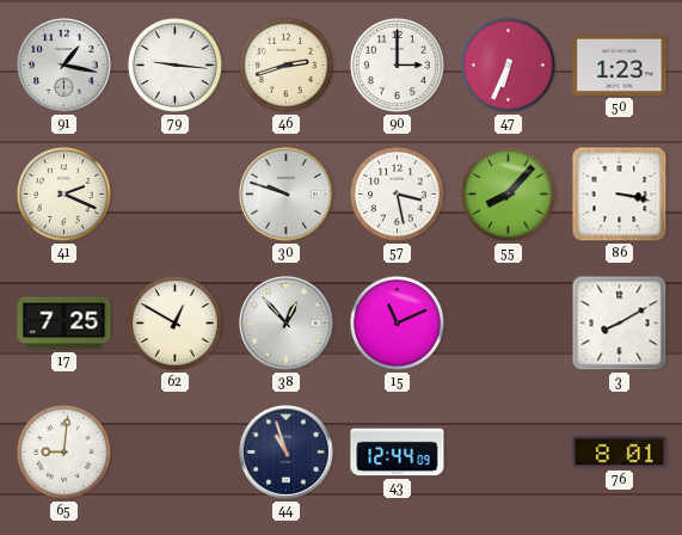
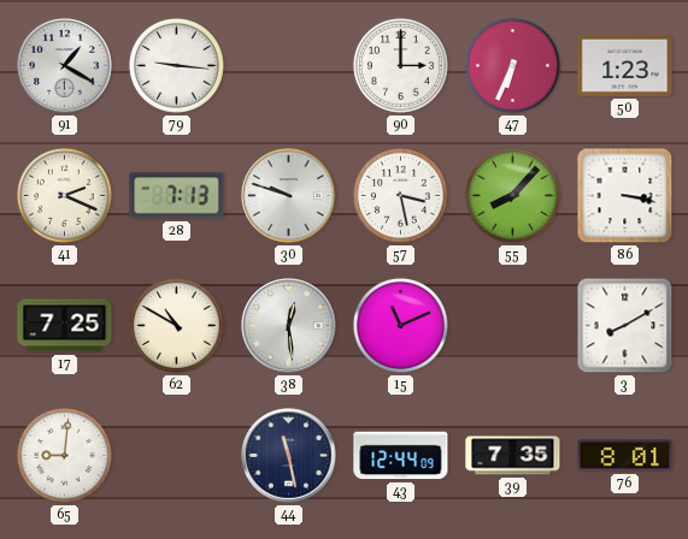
91: 1:17 -> 1:20 (65, 66)
46: 2:42 -> none (285, 64)
28: none -> 7:13 (177, 196)
62: 12:50 -> 10:50 (176, 325)
38: 12:53 -> 12:29 (289, 326)
44: 10:57 -> 11:28 (289, 456)
39: none -> 7:35 (513, 456)
